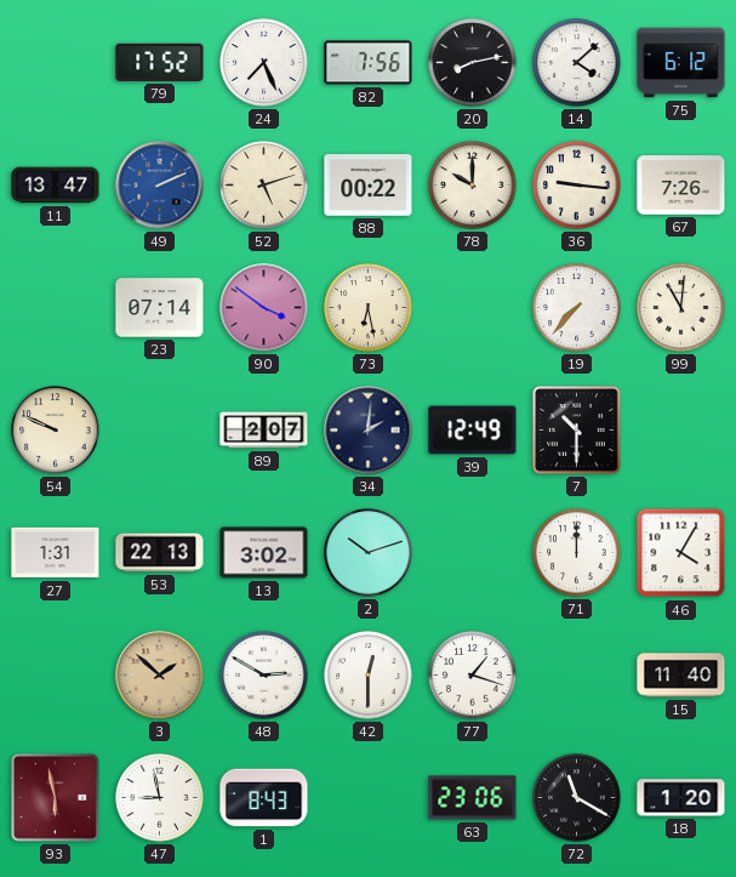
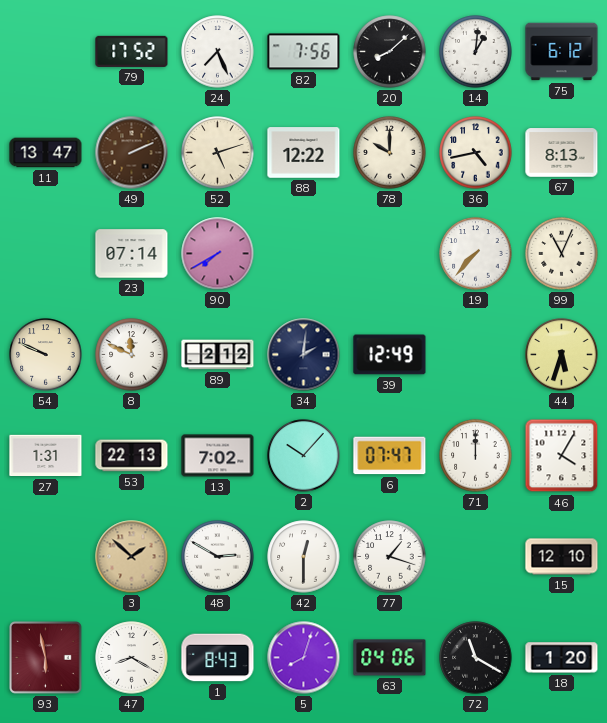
20: 8:13 -> 8:08 (390, 52)
14: 4:08 -> 1:01 (476, 52)
49 dial: blue -> brown (132, 153)
88: 00:22 -> 12:22 (304, 153)
36: 9:16 -> 4:43 (476, 153)
67: 7:26 -> 8:13 (562, 153)
90: 3:51 -> 7:40 (218, 254)
73: 6:28 -> none (369, 308)
99: 11:01 -> 11:04 (562, 254)
8: none -> 11:49 (132, 355)
89: 2:07 -> 2:12 (218, 355)
7: 10:30 -> none (577, 431)
44: none -> 5:33 (562, 355)
13: 3:02 -> 7:02 (218, 456)
2: 10:12 -> 10:07 (304, 456)
6: none -> 07:47 (390, 456)
15: 11:40 -> 12:10 (562, 557)
47: 8:58 -> 8:20 (132, 658)
5: none -> 8:03 (304, 658)
63: 23:06 -> 04:06 (390, 658)
